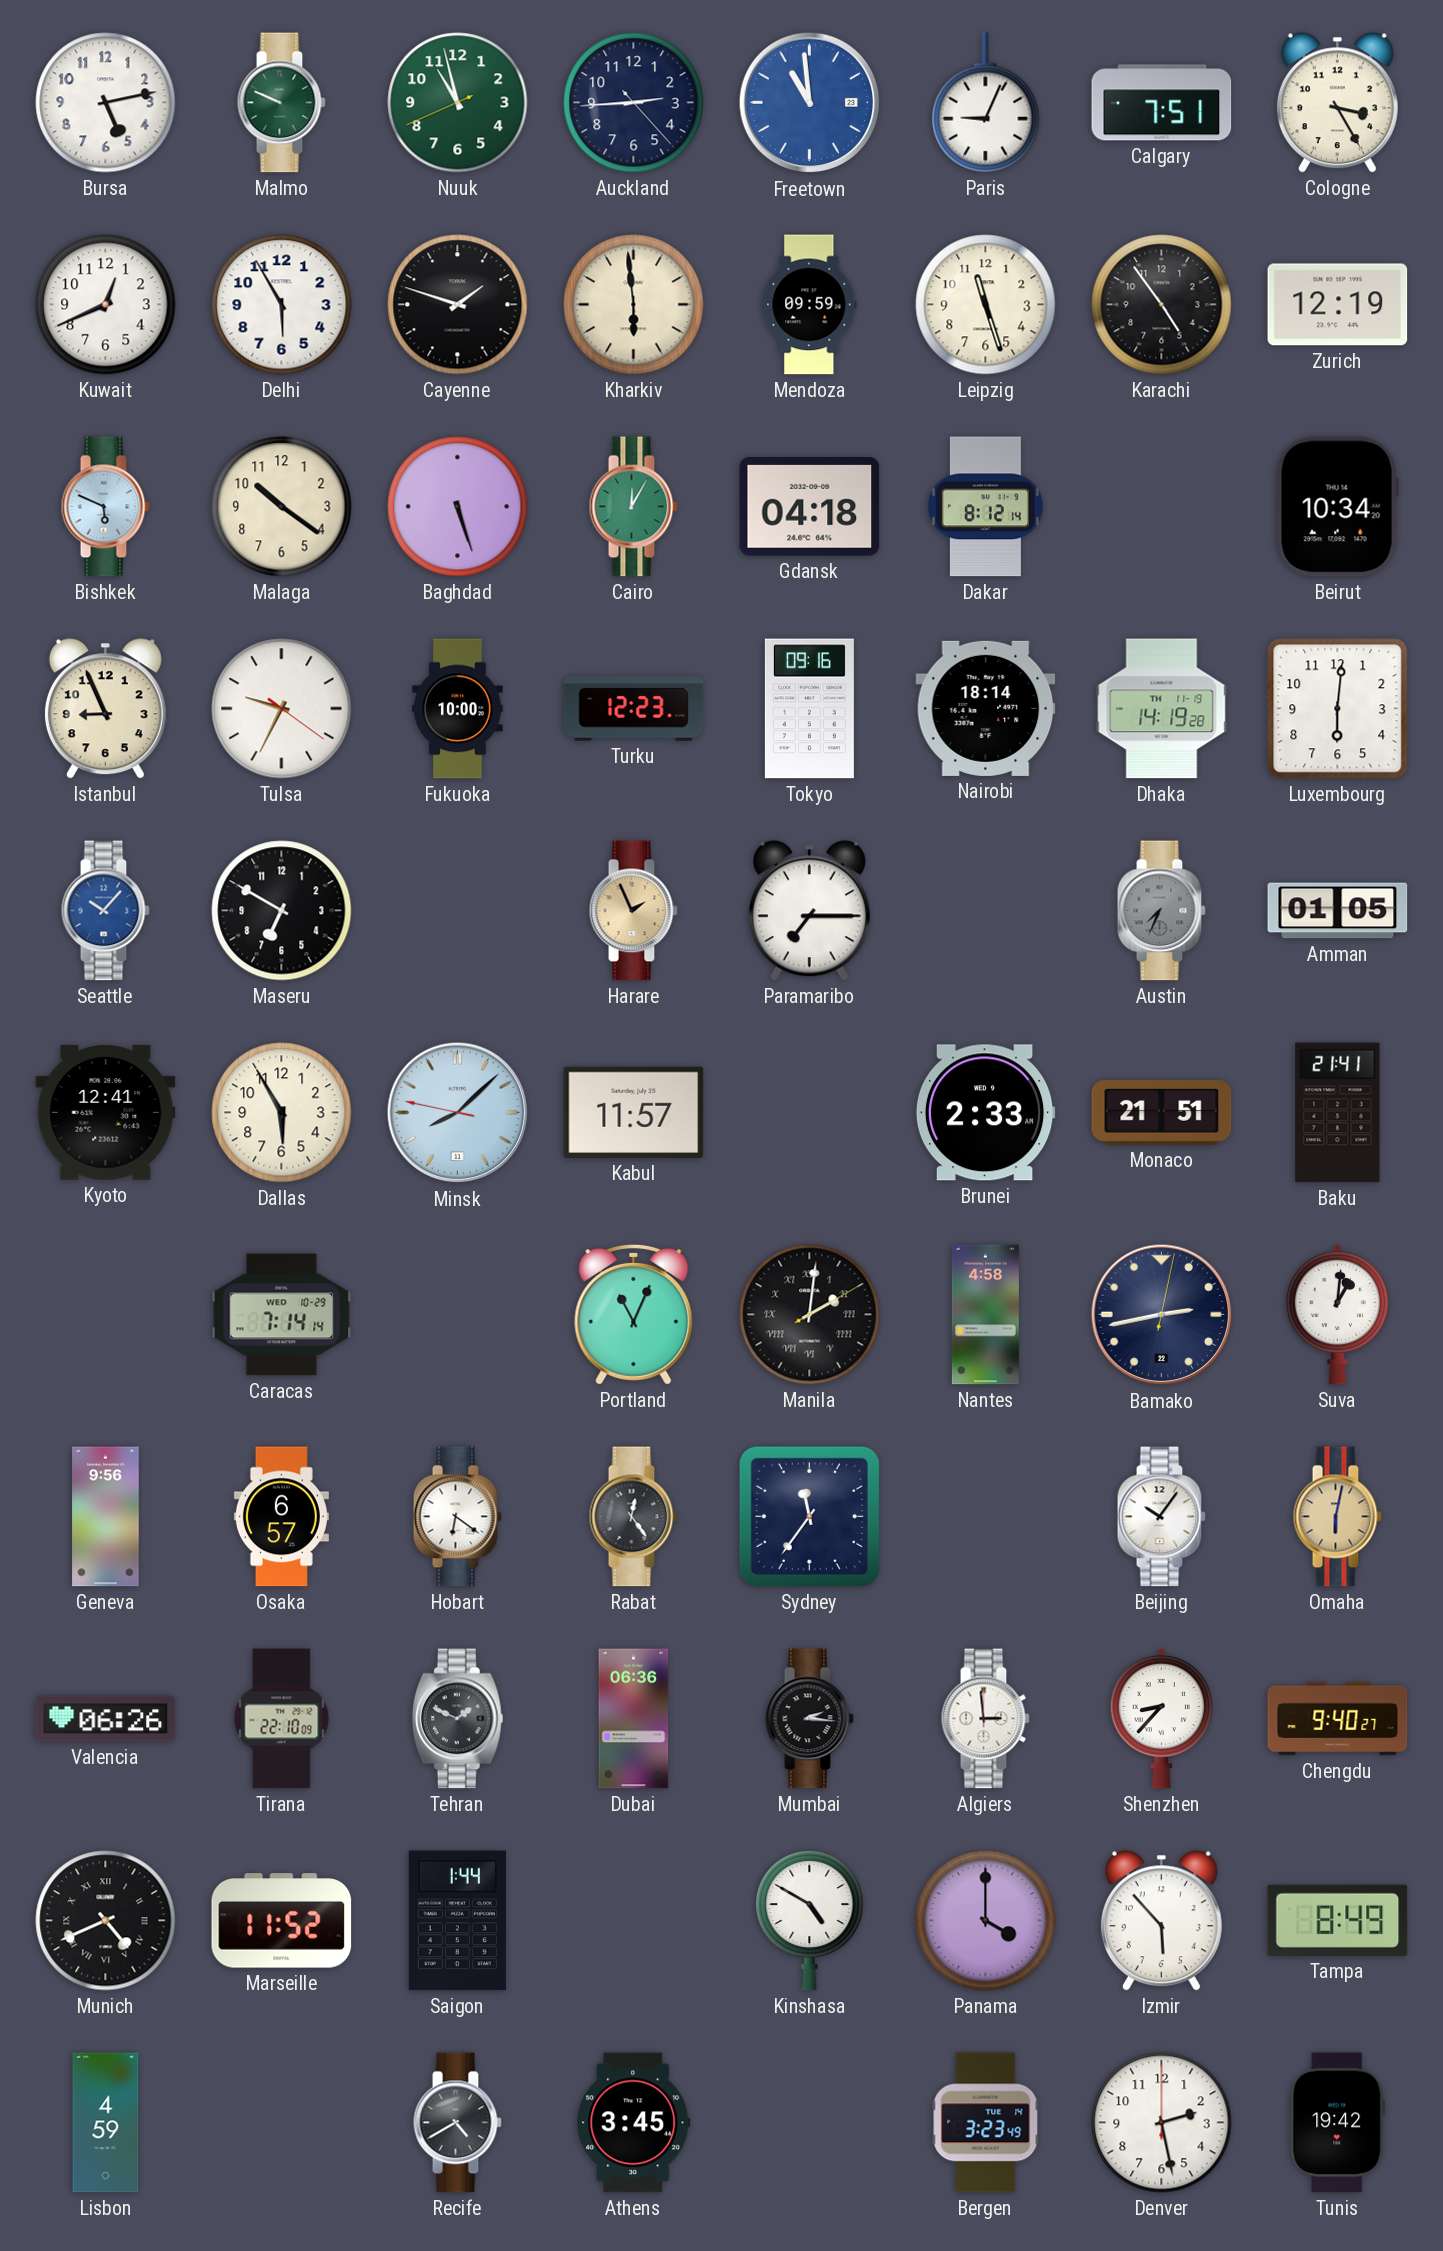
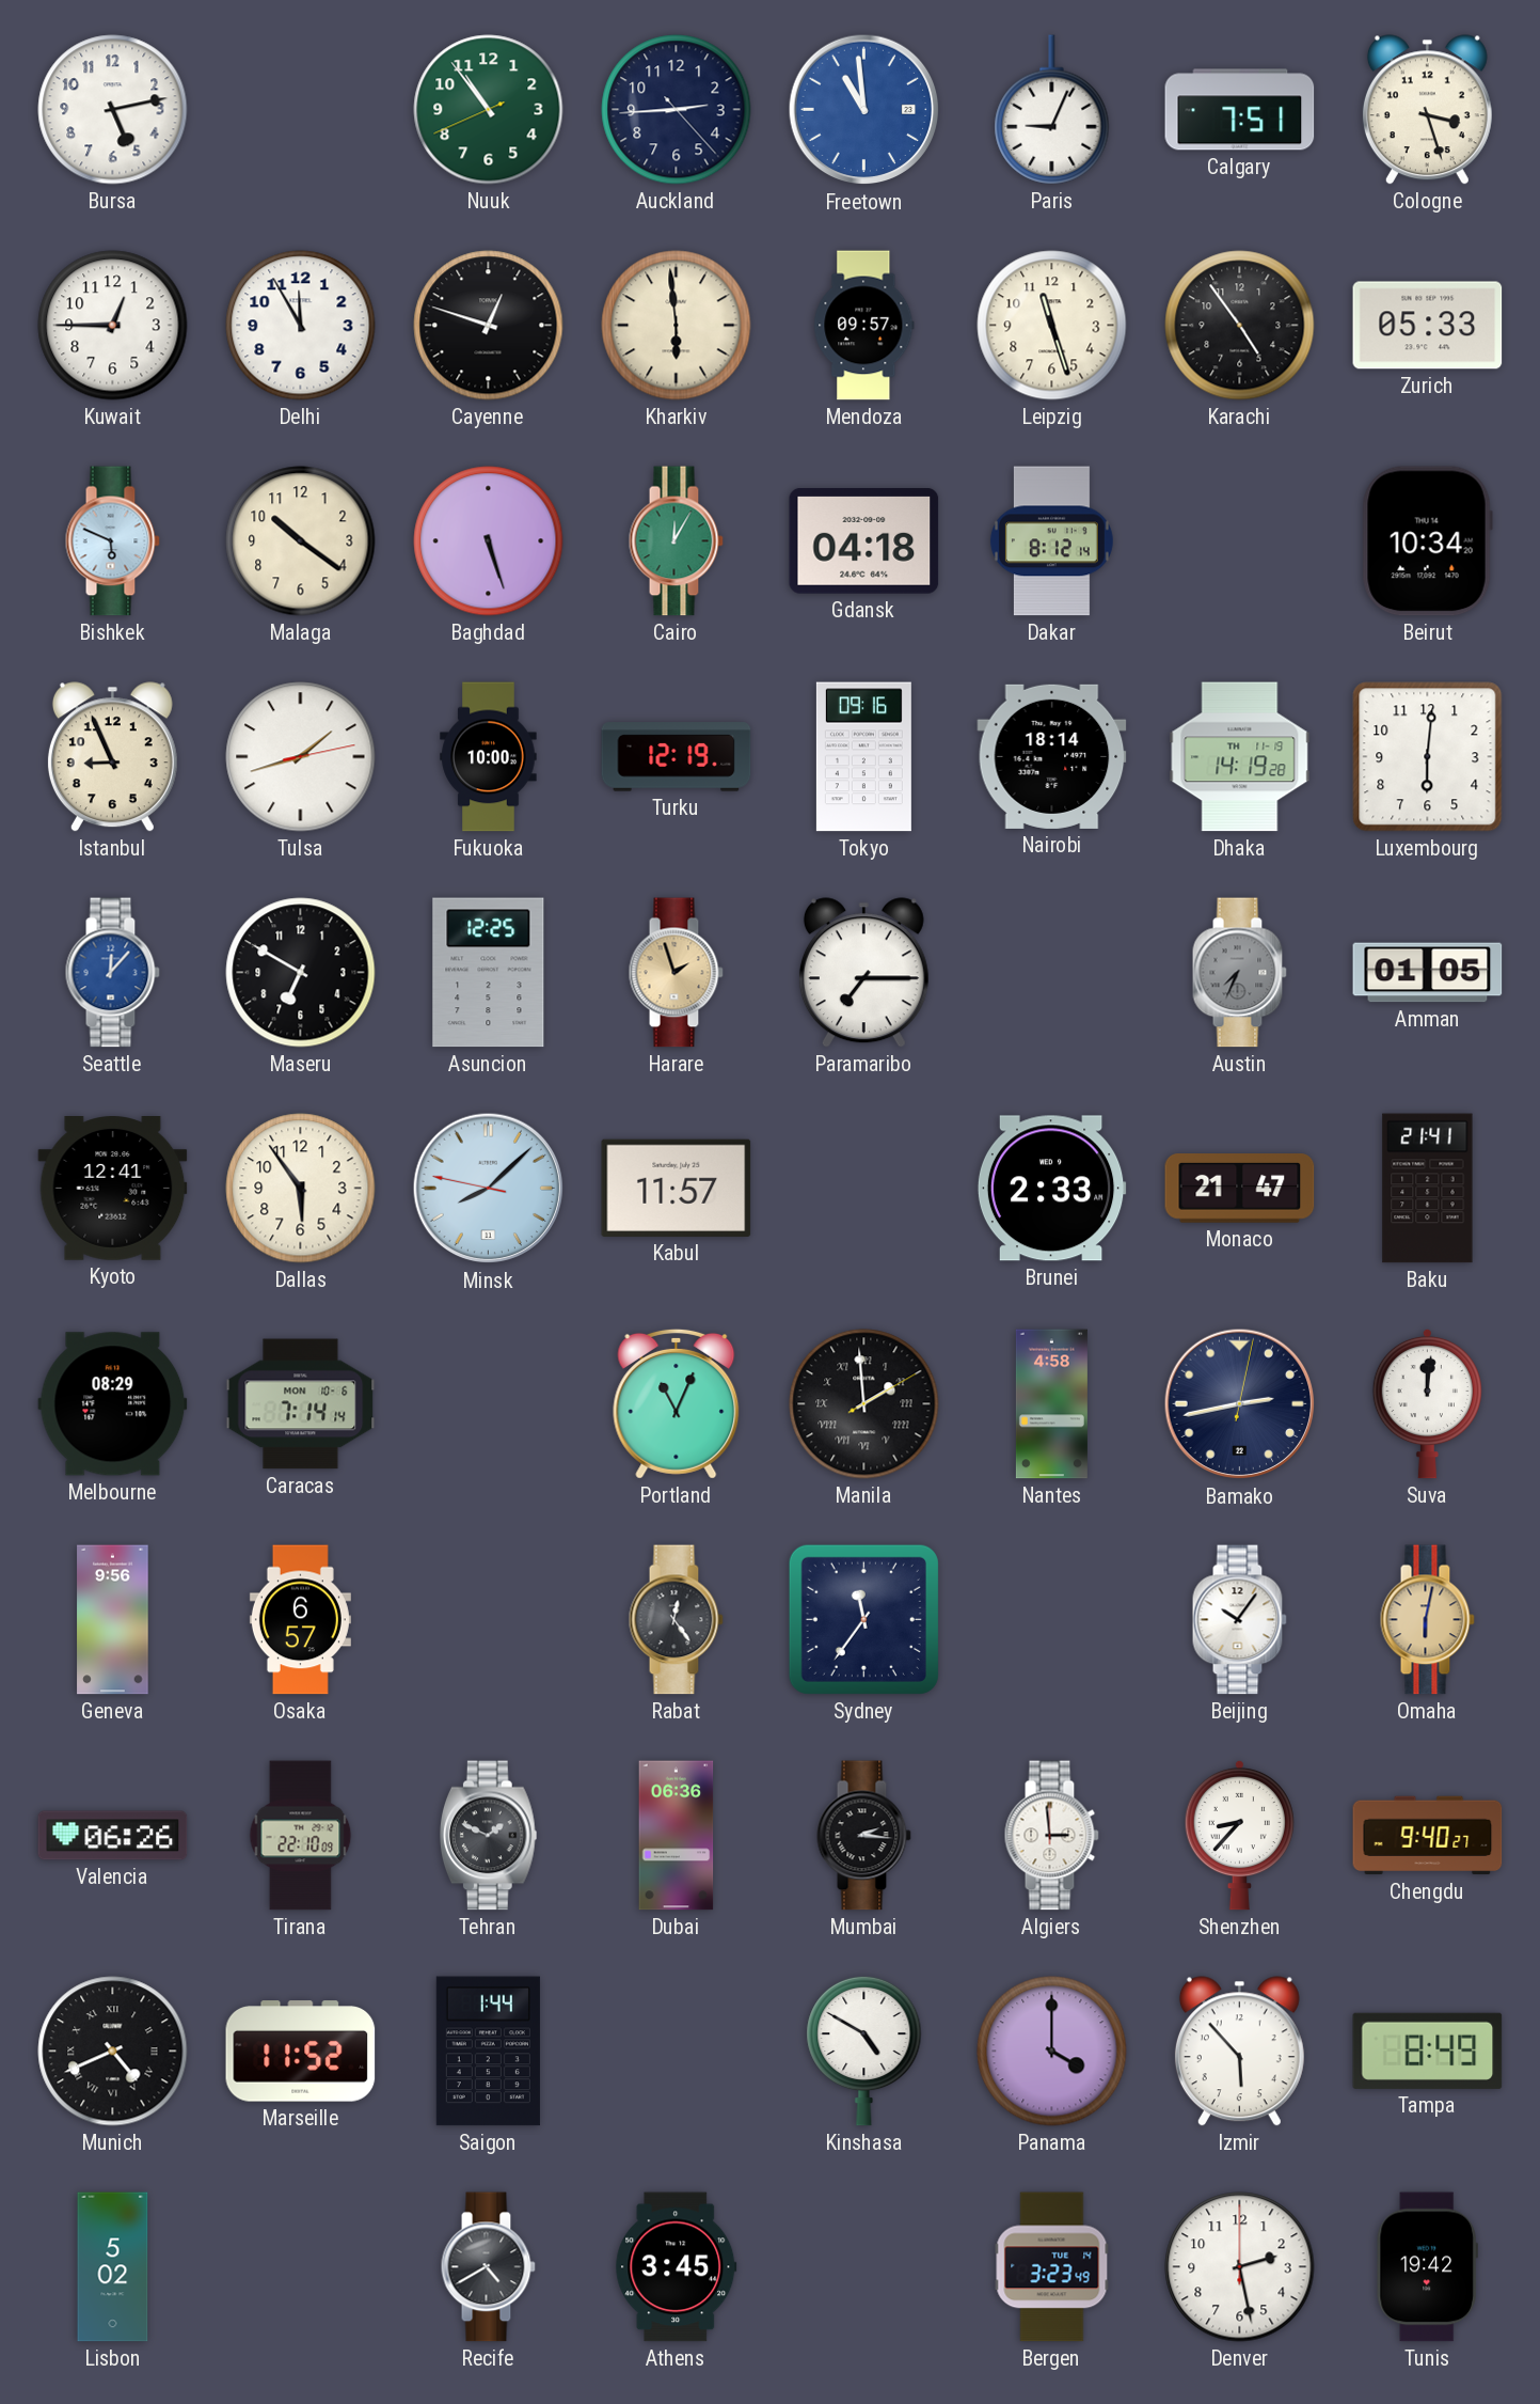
Malmo: 9:49 -> none (281, 103)
Nuuk: 10:57 -> 10:53 (489, 110)
Cologne: 3:25 -> 3:27 (1427, 110)
Kuwait: 12:41 -> 12:45 (113, 326)
Delhi: 5:55 -> 11:55 (301, 326)
Cayenne: 1:48 -> 12:48 (489, 326)
Mendoza: 09:59 -> 09:57 (864, 326)
Zurich: 12:19 -> 05:33 (1428, 326)
Tulsa: 9:34 -> 1:42 (301, 757)
Turku: 12:23 -> 12:19 (677, 757)
Seattle: 10:07 -> 12:07 (112, 973)
Asuncion: none -> 12:25 (489, 973)
Harare: 1:56 -> 1:57 (676, 973)
Dallas: 5:55 -> 5:54 (301, 1189)
Monaco: 21:51 -> 21:47 (1240, 1189)
Melbourne: none -> 08:29 (113, 1404)
Caracas date: WED 10-29 -> MON 10-6 (301, 1404)
Manila: 2:01 -> 1:59 (864, 1404)
Suva: 1:01 -> 12:01 (1427, 1403)
Hobart: 6:21 -> none (457, 1517)
Lisbon: 4:59 -> 5:02 (113, 2267)
